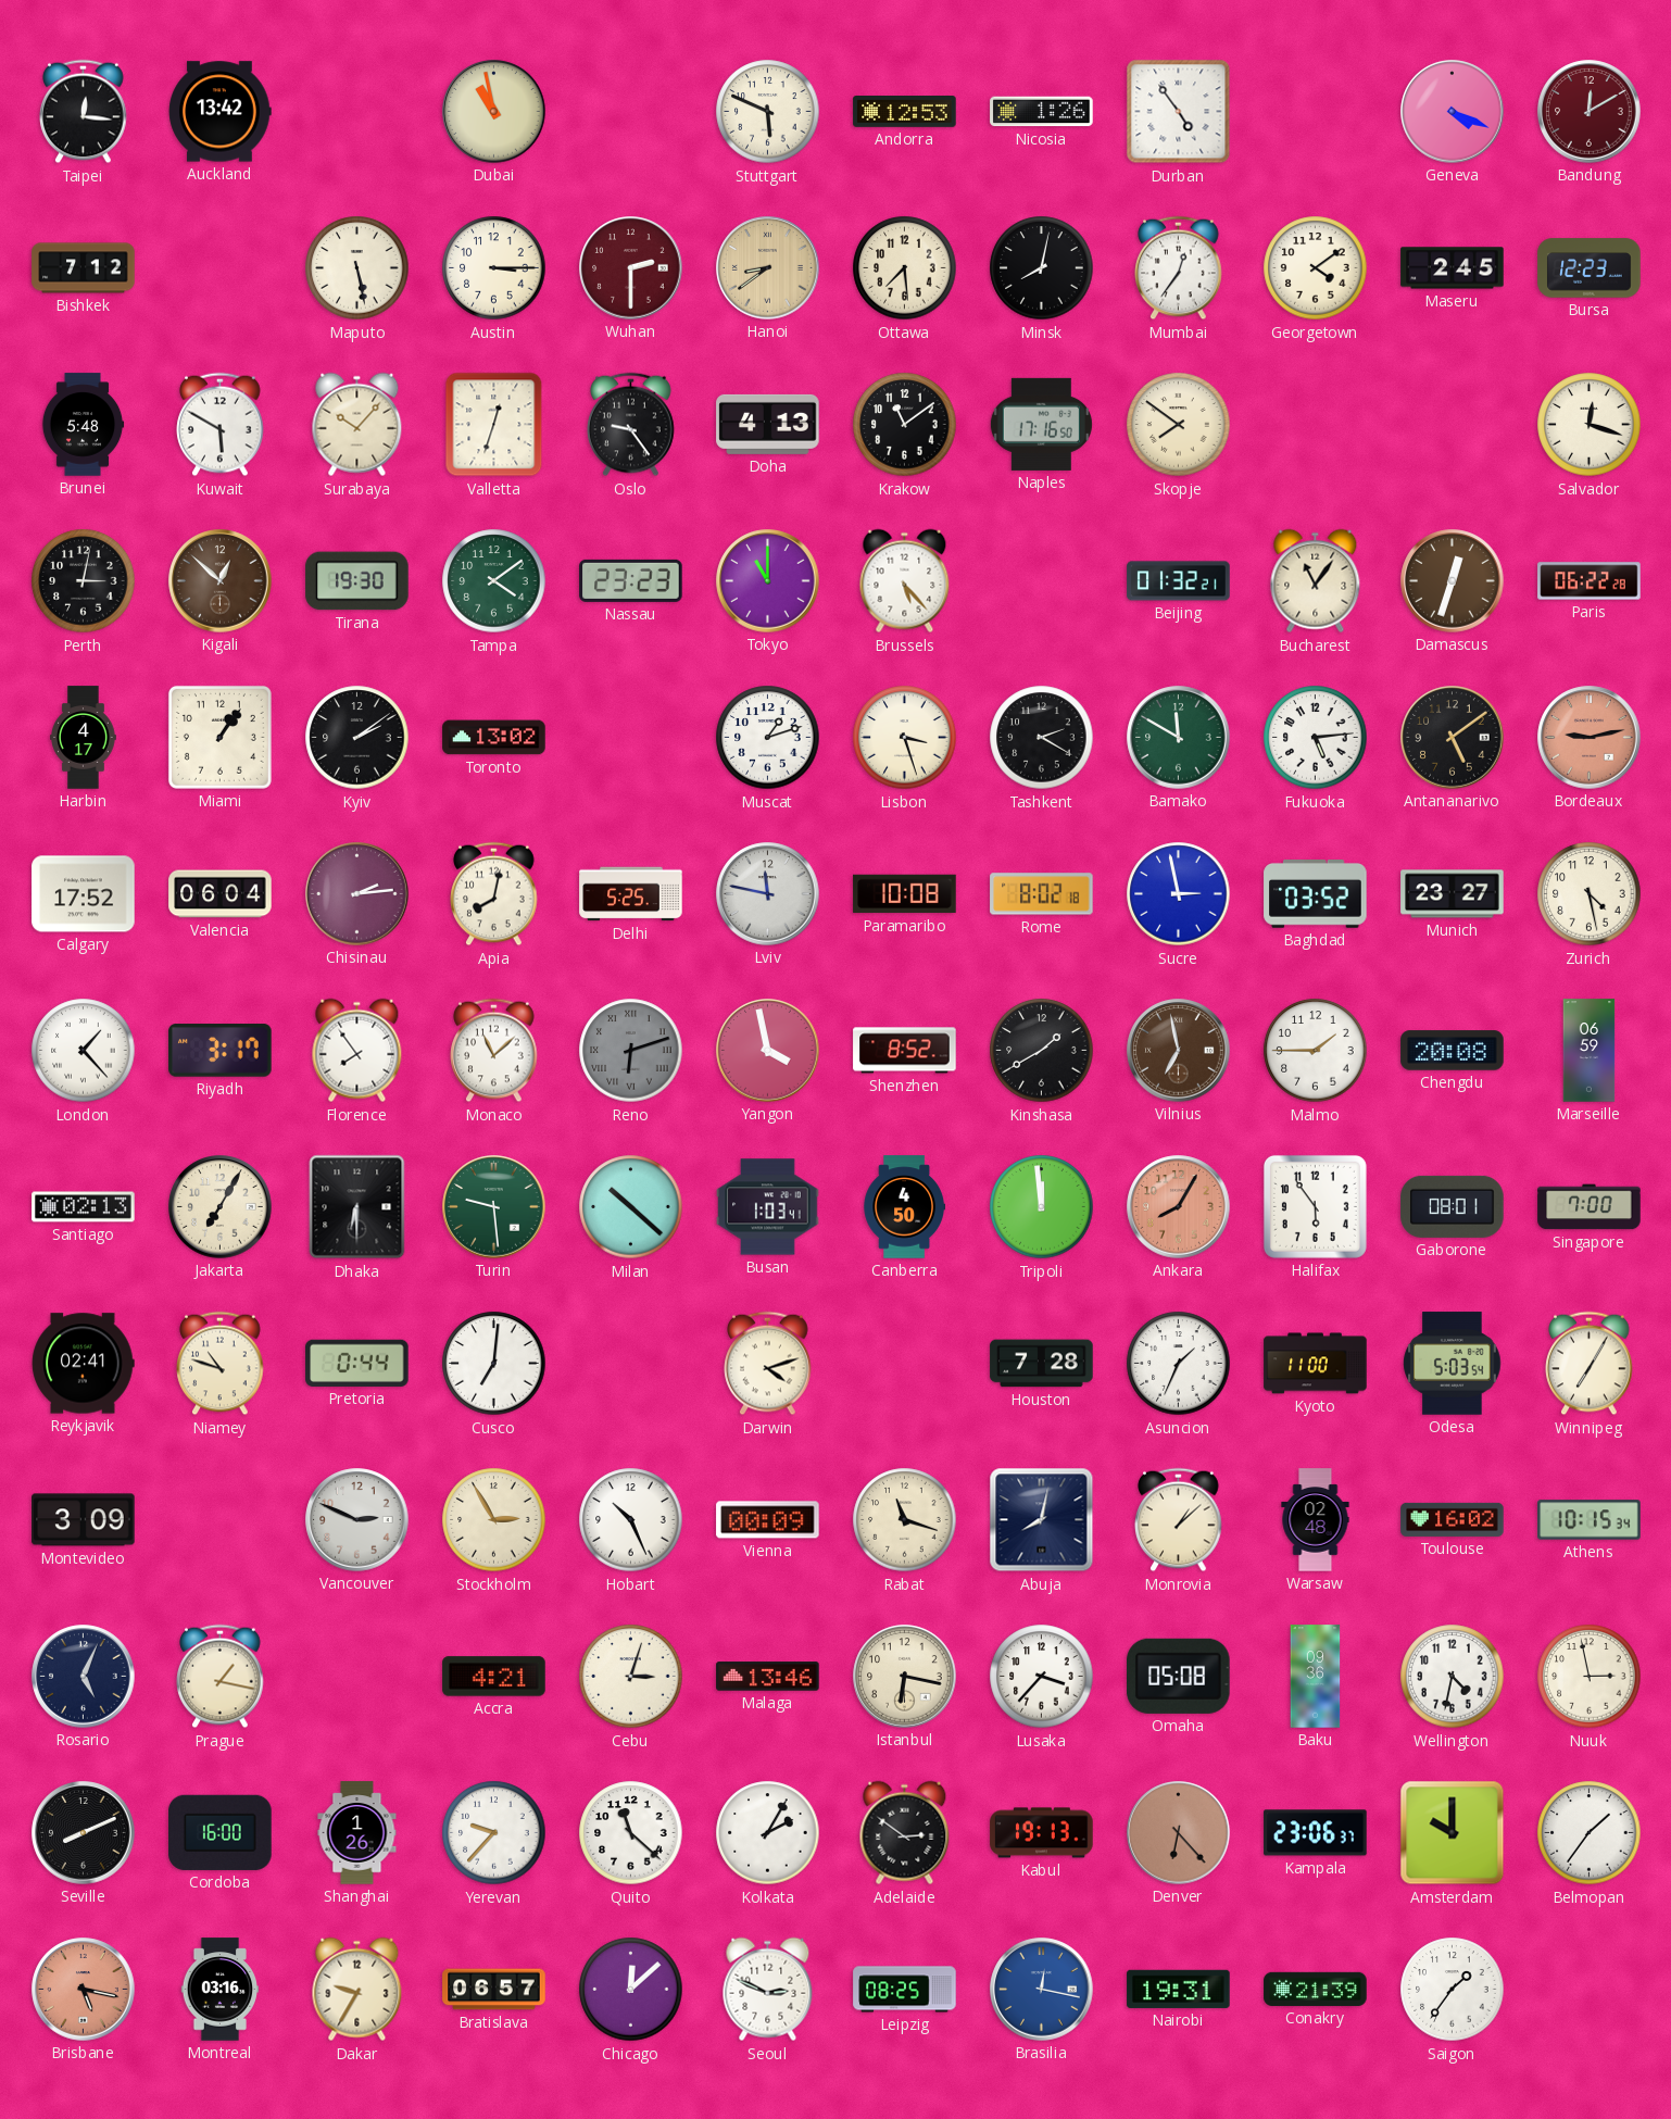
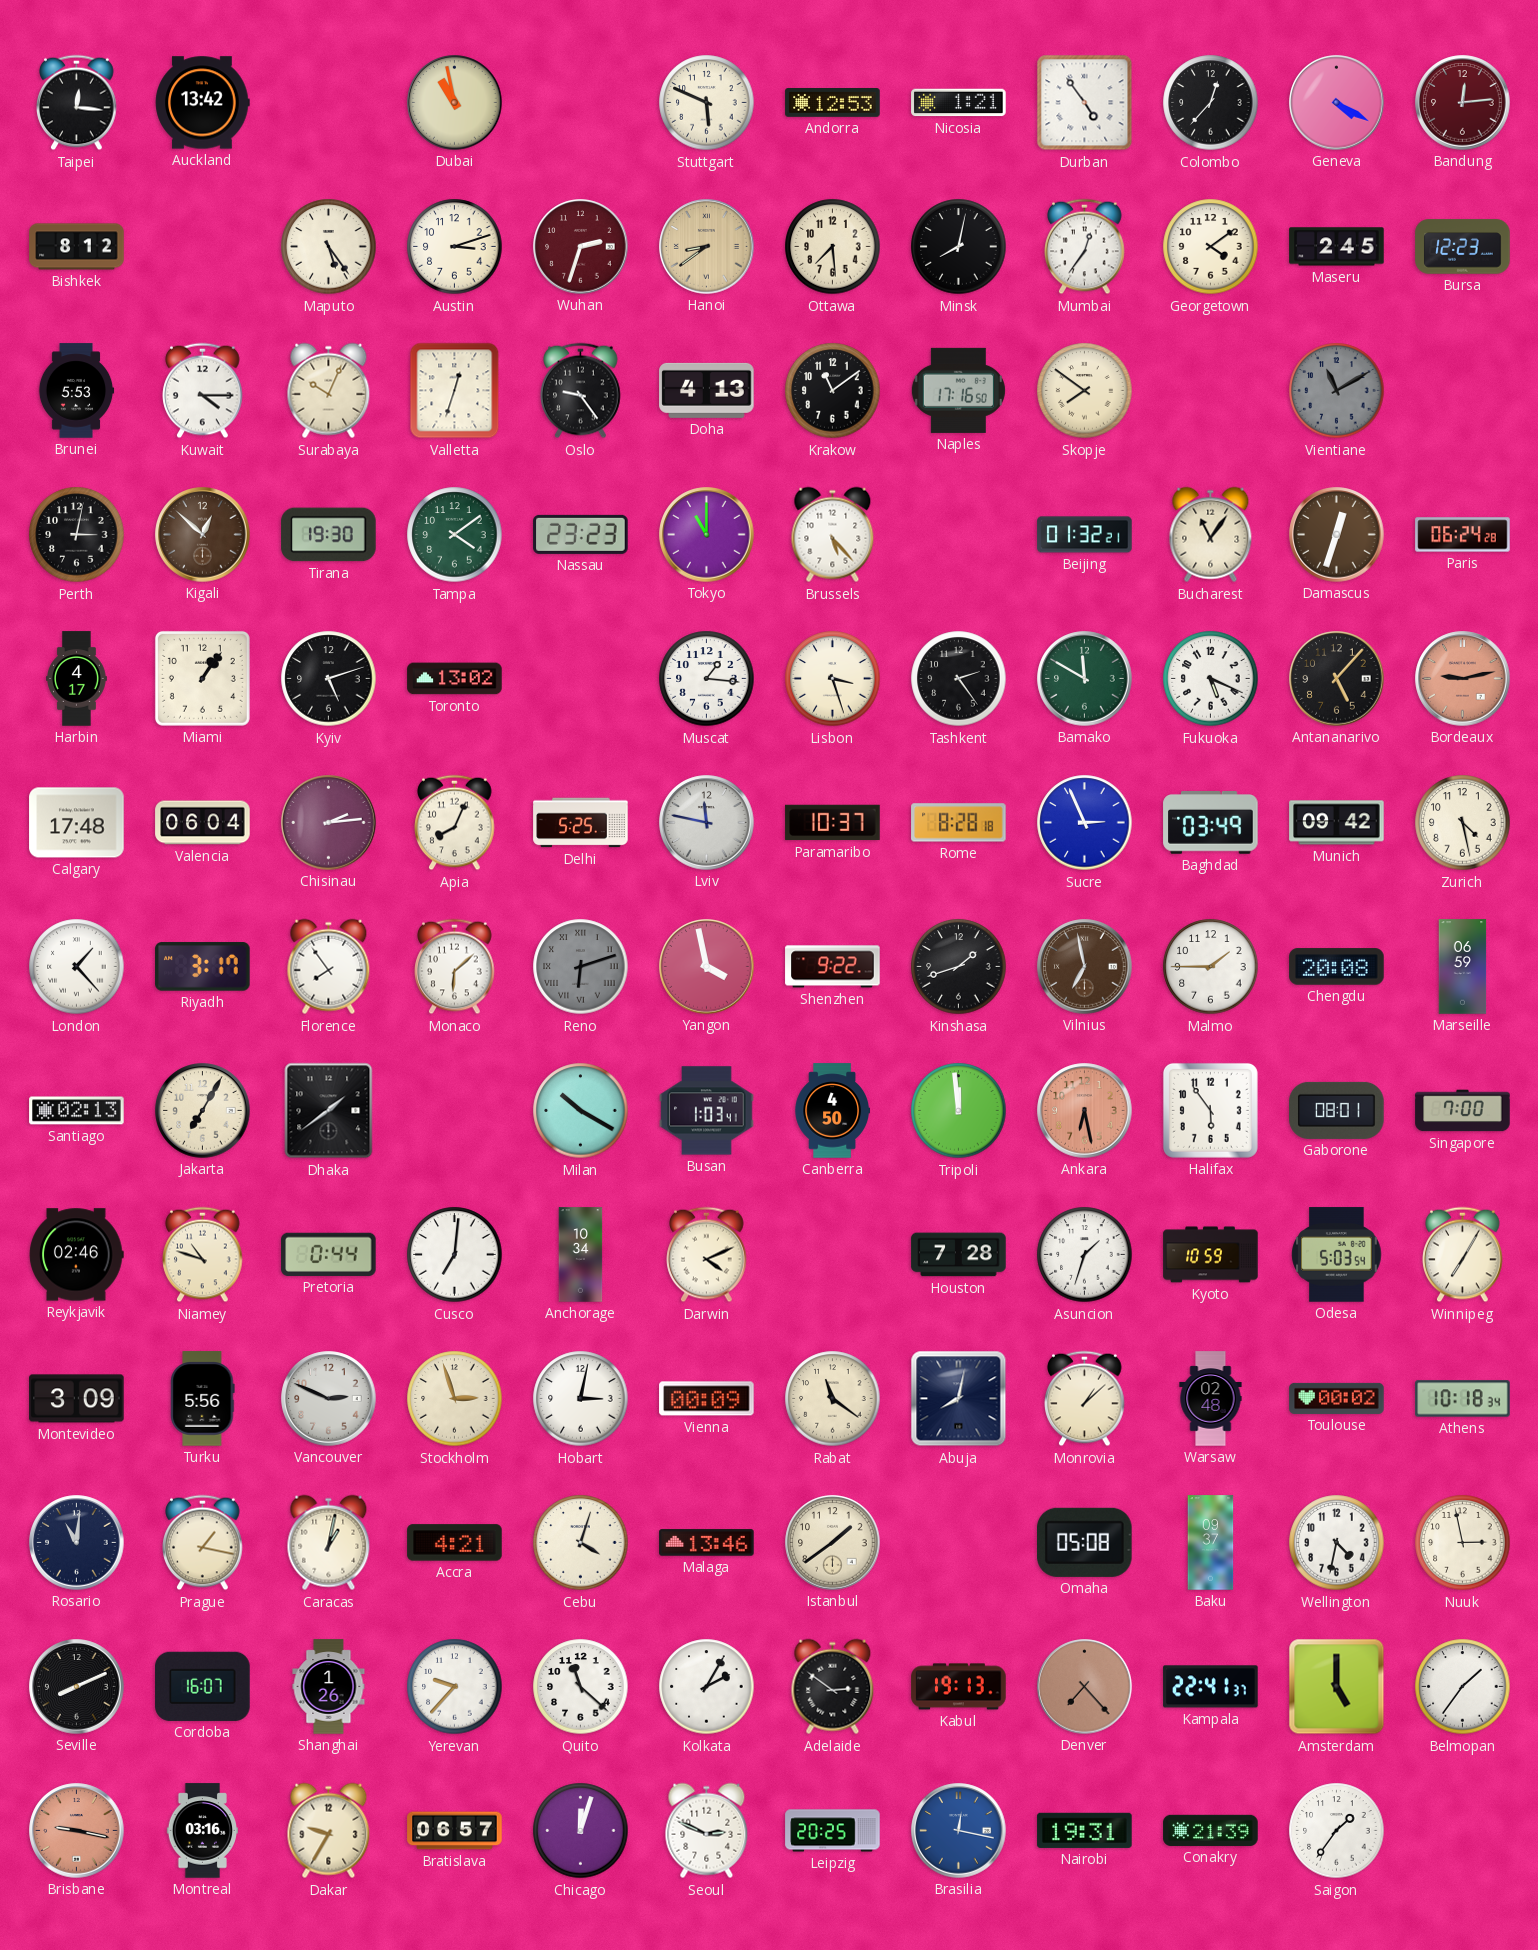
Nicosia: 1:26 -> 1:21 (959, 103)
Colombo: none -> 12:37 (1211, 103)
Geneva: 4:19 -> 4:20 (1337, 103)
Bandung: 12:10 -> 12:14 (1463, 103)
Bishkek: 7:12 -> 8:12 (77, 247)
Maputo: 5:28 -> 5:24 (329, 247)
Austin: 3:15 -> 3:12 (455, 247)
Wuhan: 2:30 -> 2:33 (581, 247)
Brunei: 5:48 -> 5:53 (76, 391)
Kuwait: 5:50 -> 4:15 (203, 391)
Surabaya: 10:07 -> 10:04 (329, 391)
Vientiane: none -> 11:10 (1337, 391)
Salvador: 12:18 -> none (1590, 425)
Paris: 06:22 -> 06:24 (1463, 535)
Kyiv: 2:09 -> 5:12 (329, 679)
Muscat: 1:12 -> 1:16 (707, 679)
Tashkent: 2:20 -> 2:24 (959, 679)
Fukuoka: 5:14 -> 5:19 (1211, 679)
Antananarivo: 5:09 -> 5:07 (1337, 679)
Calgary: 17:52 -> 17:48 (77, 823)
Apia: 8:02 -> 8:04 (455, 823)
Paramaribo: 10:08 -> 10:37 (833, 823)
Rome: 8:02 -> 8:28 (959, 823)
Sucre: 2:58 -> 2:56 (1085, 823)
Baghdad: 03:52 -> 03:49 (1211, 823)
Munich: 23:27 -> 09:42 (1337, 823)
Monaco: 11:08 -> 6:08 (455, 967)
Shenzhen: 8:52 -> 9:22 (833, 967)
Kinshasa: 1:40 -> 1:42 (959, 967)
Dhaka: 6:30 -> 1:39 (329, 1111)
Turin: 9:29 -> none (494, 1207)
Milan: 10:22 -> 10:20 (581, 1111)
Ankara: 8:05 -> 6:28 (1085, 1111)
Reykjavik: 02:41 -> 02:46 (77, 1255)
Anchorage: none -> 10:34 (581, 1255)
Darwin: 4:12 -> 4:11 (707, 1255)
Asuncion: 1:34 -> 1:33 (1085, 1255)
Kyoto: 11:00 -> 10:59 (1211, 1255)
Turku: none -> 5:56 (203, 1399)
Stockholm: 2:55 -> 2:57 (455, 1399)
Hobart: 10:26 -> 3:02 (581, 1399)
Rabat: 11:18 -> 11:21 (833, 1399)
Toulouse: 16:02 -> 00:02 (1337, 1398)
Athens: 10:15 -> 10:18 (1463, 1399)
Rosario: 5:04 -> 11:01 (77, 1543)
Caracas: none -> 1:02 (329, 1543)
Cebu: 3:03 -> 4:03 (581, 1543)
Istanbul: 6:17 -> 1:39 (833, 1543)
Lusaka: 3:37 -> none (1042, 1677)
Baku: 09:36 -> 09:37 (1211, 1543)
Cordoba: 16:00 -> 16:07 (203, 1686)
Denver: 6:23 -> 7:23 (1085, 1687)
Kampala: 23:06 -> 22:41 (1211, 1687)
Amsterdam: 10:00 -> 5:00 (1337, 1687)
Brisbane: 5:17 -> 9:17 (77, 1831)
Chicago: 12:08 -> 12:03 (581, 1831)
Leipzig: 08:25 -> 20:25 (833, 1831)
